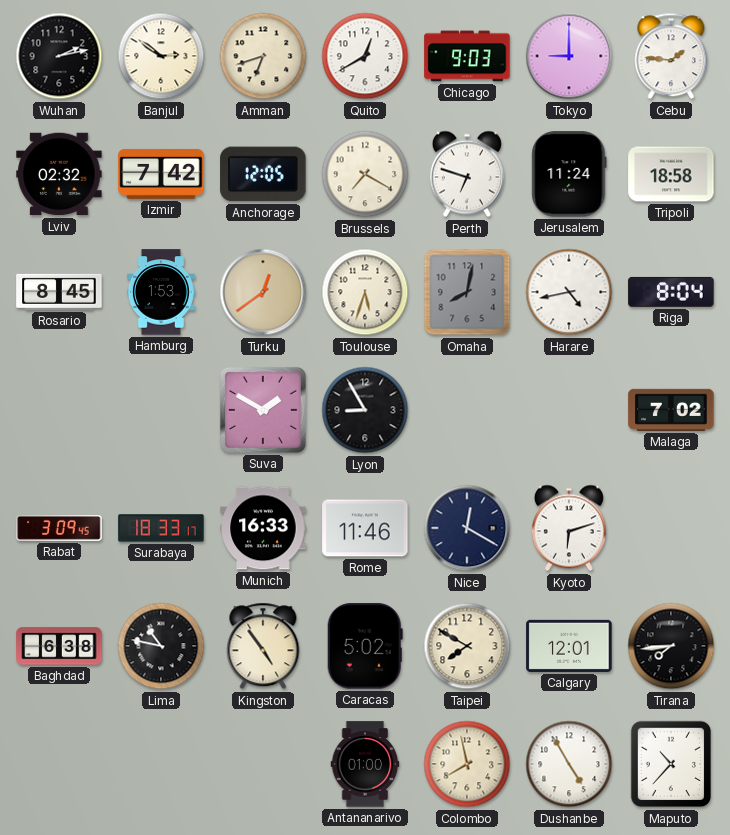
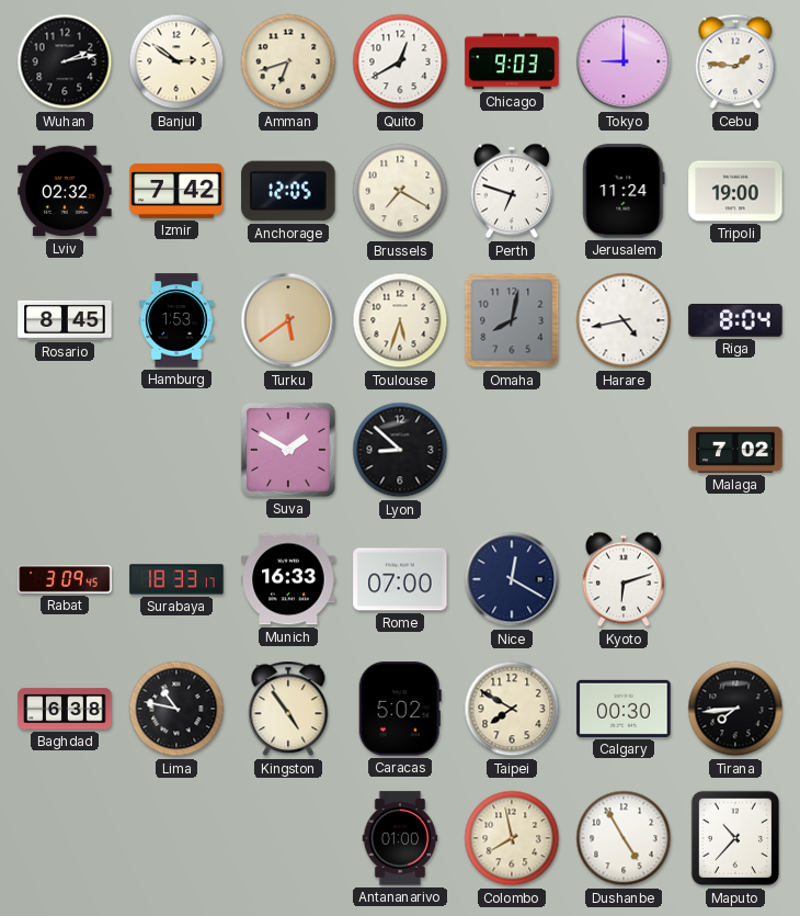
Tripoli: 18:58 -> 19:00 (735, 191)
Turku: 12:39 -> 5:39 (288, 320)
Lyon: 8:55 -> 8:52 (400, 450)
Rome: 11:46 -> 07:00 (400, 579)
Calgary: 12:01 -> 00:30 (624, 709)
